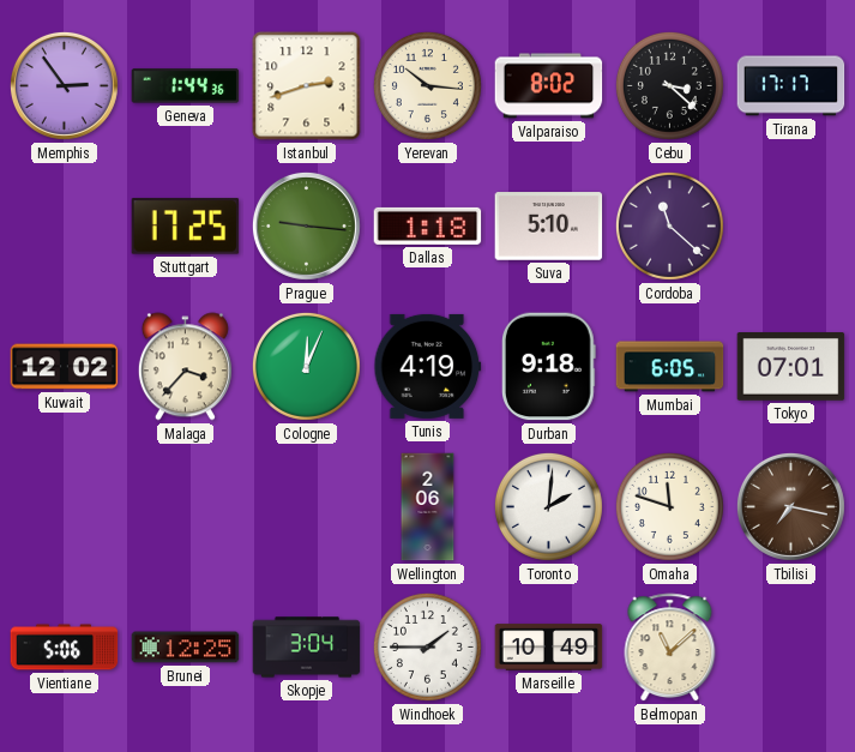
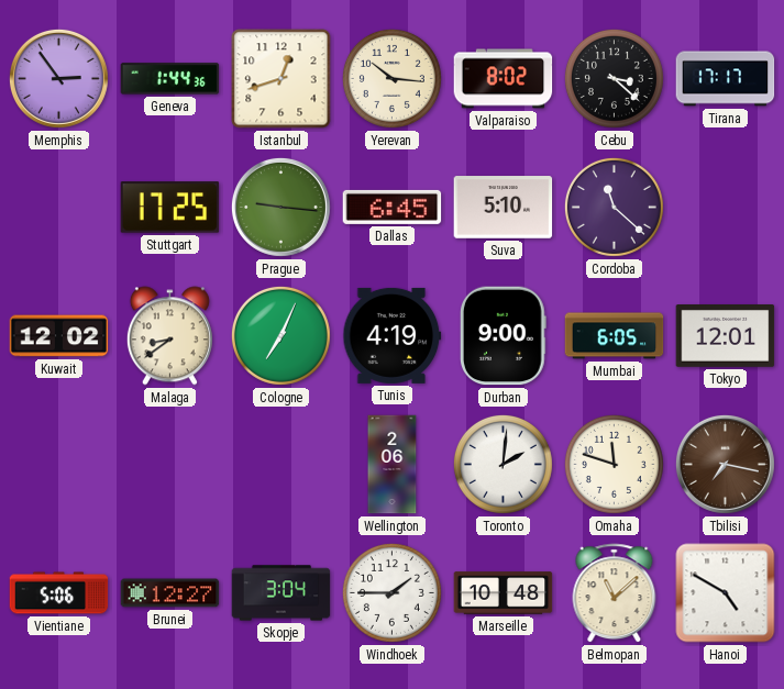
Istanbul: 2:42 -> 12:42 (281, 79)
Dallas: 1:18 -> 6:45 (393, 207)
Malaga: 3:37 -> 8:39 (169, 336)
Cologne: 12:04 -> 7:04 (280, 335)
Durban: 9:18 -> 9:00 (504, 336)
Tokyo: 07:01 -> 12:01 (726, 336)
Brunei: 12:25 -> 12:27 (170, 593)
Marseille: 10:49 -> 10:48 (504, 593)
Hanoi: none -> 4:50 (726, 593)
